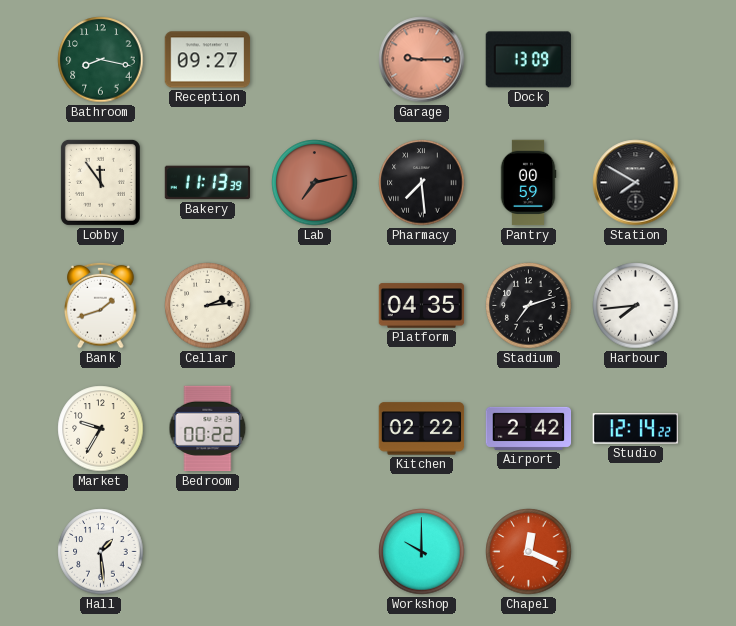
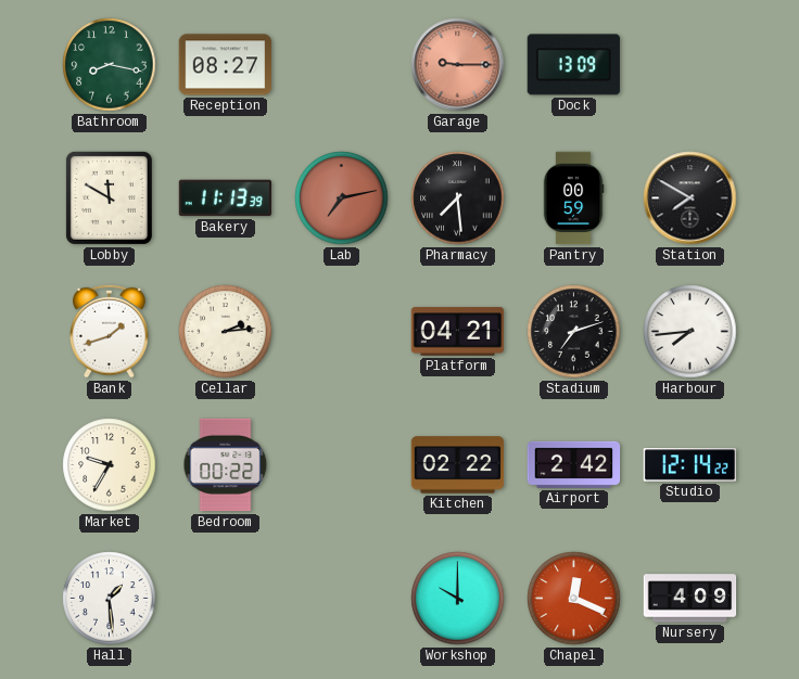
Reception: 09:27 -> 08:27 (226, 65)
Lobby: 11:54 -> 11:50 (109, 197)
Platform: 04:35 -> 04:21 (458, 332)
Nursery: none -> 4:09 (690, 599)
